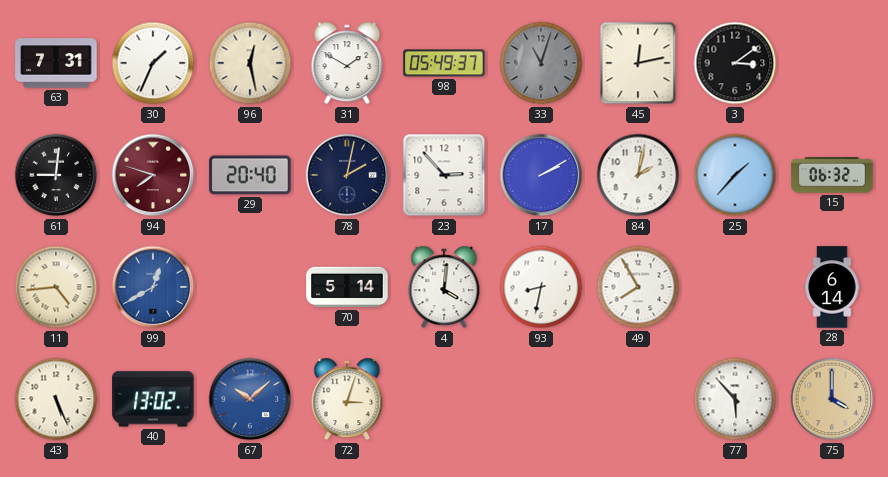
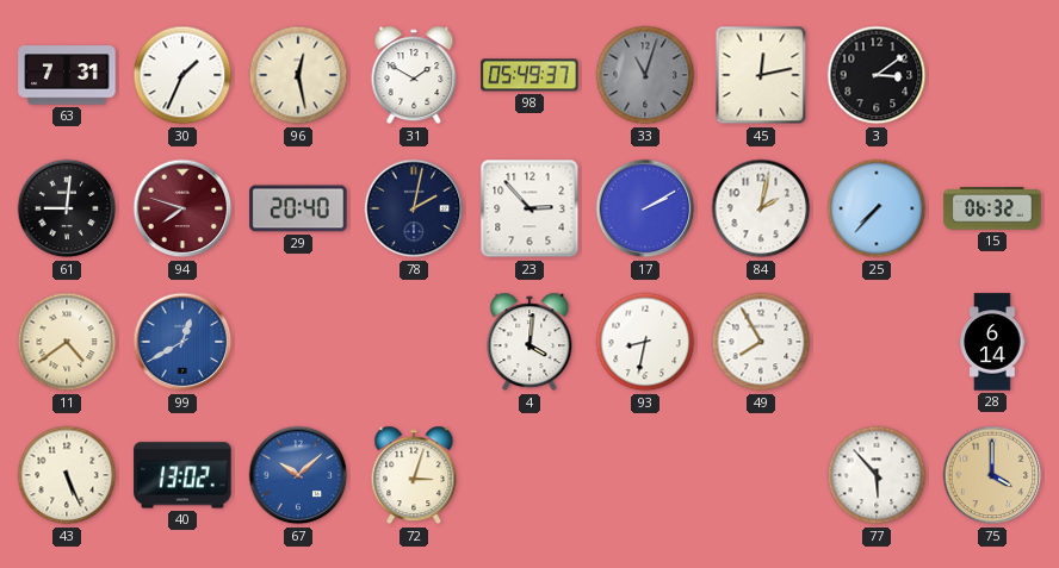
25: 1:37 -> 7:37 (877, 208)
11: 4:44 -> 4:39 (67, 342)
70: 5:14 -> none (347, 287)
